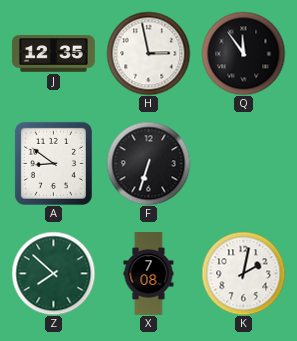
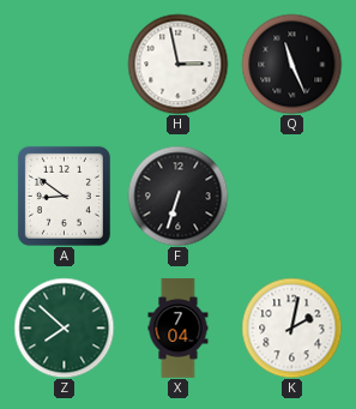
J: 12:35 -> none (54, 54)
Q: 11:54 -> 11:26 (291, 64)
X: 7:08 -> 7:04 (179, 329)
